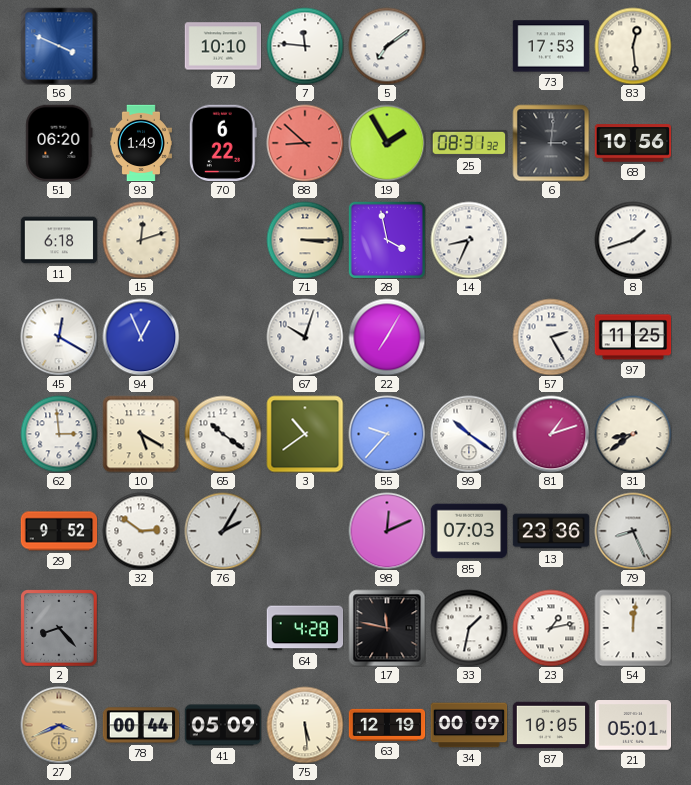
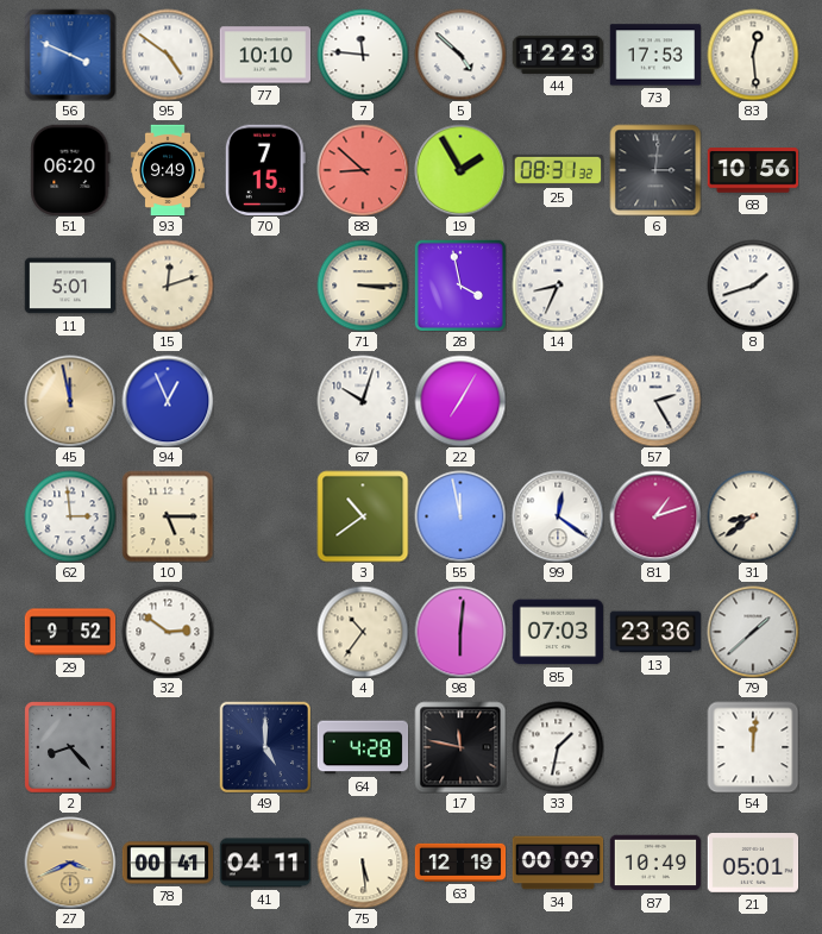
95: none -> 4:51 (168, 55)
5: 7:09 -> 4:52 (460, 55)
44: none -> 12:23 (558, 55)
93: 1:49 -> 9:49 (168, 170)
70: 6:22 -> 7:15 (265, 169)
11: 6:18 -> 5:01 (70, 286)
45: 12:20 -> 11:58 (70, 401)
45 dial: white -> champagne (70, 401)
97: 11:25 -> none (633, 337)
10: 5:20 -> 5:15 (168, 516)
65: 10:21 -> none (223, 434)
55: 9:37 -> 11:58 (460, 516)
99: 10:21 -> 12:21 (558, 516)
76: 2:05 -> none (223, 531)
4: none -> 10:36 (363, 632)
98: 12:11 -> 6:01 (460, 632)
79: 8:26 -> 1:38 (753, 632)
49: none -> 5:00 (265, 747)
23: 1:13 -> none (551, 628)
78: 00:44 -> 00:41 (168, 863)
41: 05:09 -> 04:11 (265, 863)
87: 10:05 -> 10:49 (655, 863)
